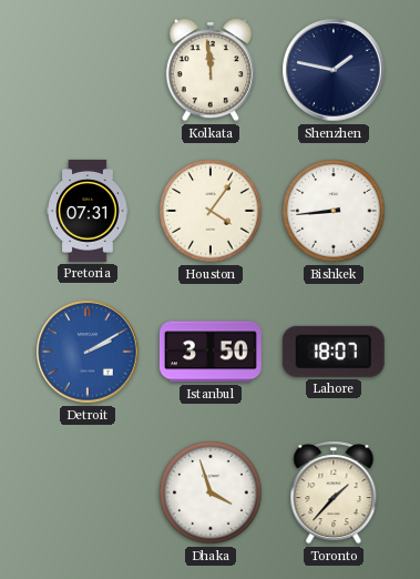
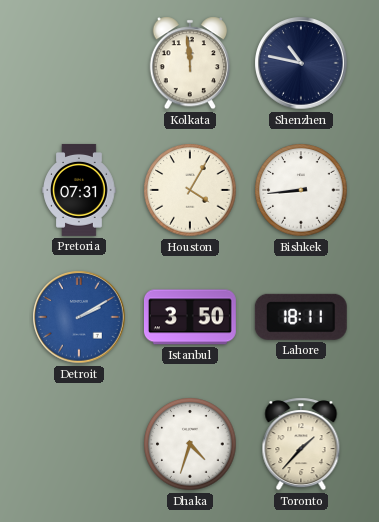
Shenzhen: 1:47 -> 10:47 (301, 63)
Houston: 4:06 -> 4:05 (190, 190)
Lahore: 18:07 -> 18:11 (301, 317)
Dhaka: 3:57 -> 4:33 (190, 444)
